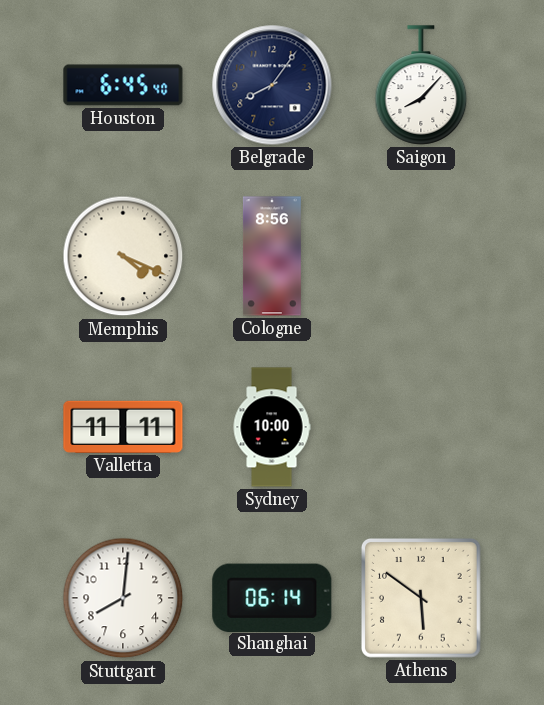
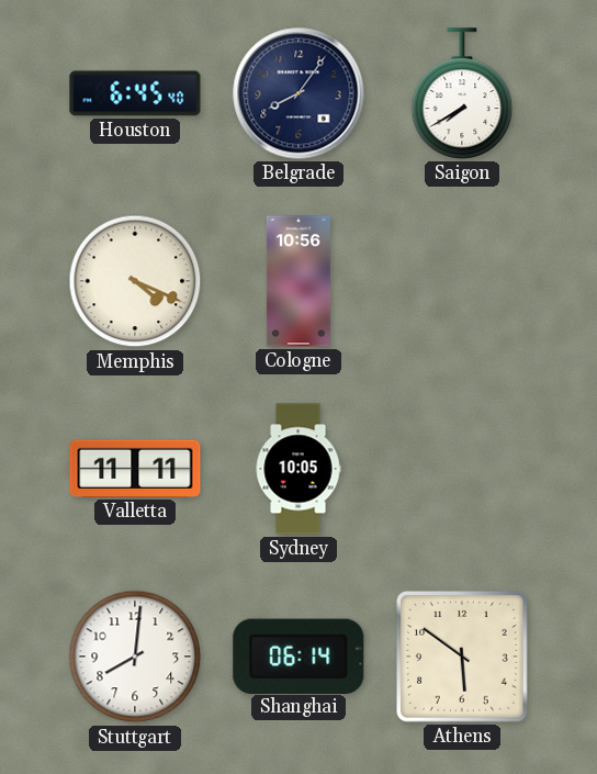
Saigon: 8:07 -> 7:40 (462, 93)
Cologne: 8:56 -> 10:56 (298, 281)
Sydney: 10:00 -> 10:05 (298, 469)
